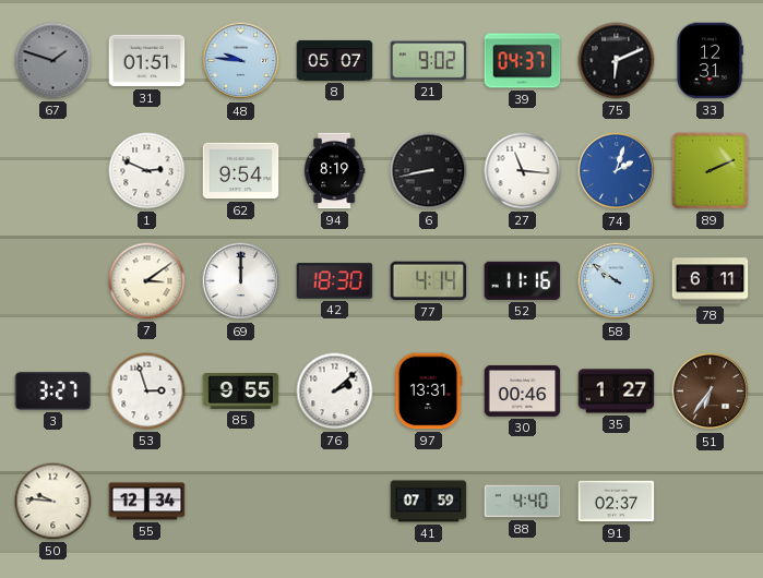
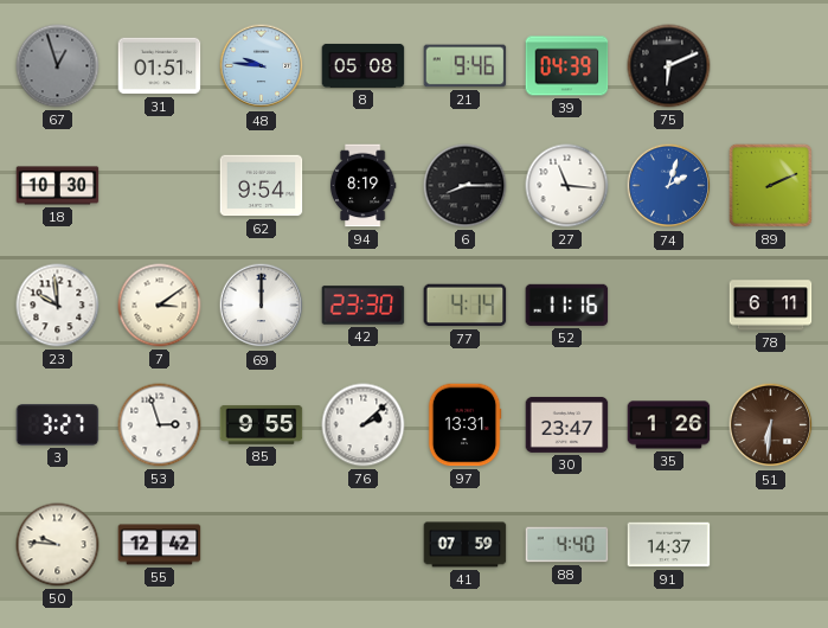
67: 1:48 -> 12:57 (58, 66)
8: 05:07 -> 05:08 (364, 65)
21: 9:02 -> 9:46 (466, 66)
39: 04:37 -> 04:39 (567, 66)
33: 12:31 -> none (711, 61)
18: none -> 10:30 (58, 186)
1: 2:49 -> none (147, 171)
6: 8:43 -> 8:15 (466, 186)
23: none -> 9:59 (58, 306)
42: 18:30 -> 23:30 (364, 306)
58: 9:51 -> none (617, 281)
30: 00:46 -> 23:47 (567, 424)
35: 1:27 -> 1:26 (669, 425)
51: 6:36 -> 6:31 (771, 425)
55: 12:34 -> 12:42 (160, 545)
91: 02:37 -> 14:37 (669, 545)
